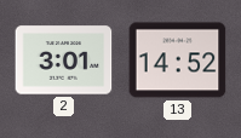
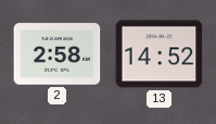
2: 3:01 -> 2:58 (58, 54)
